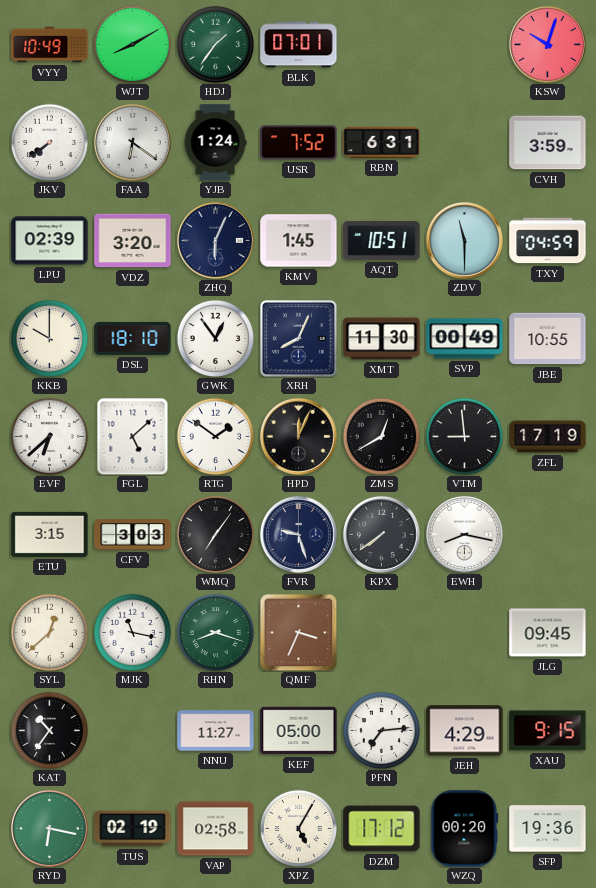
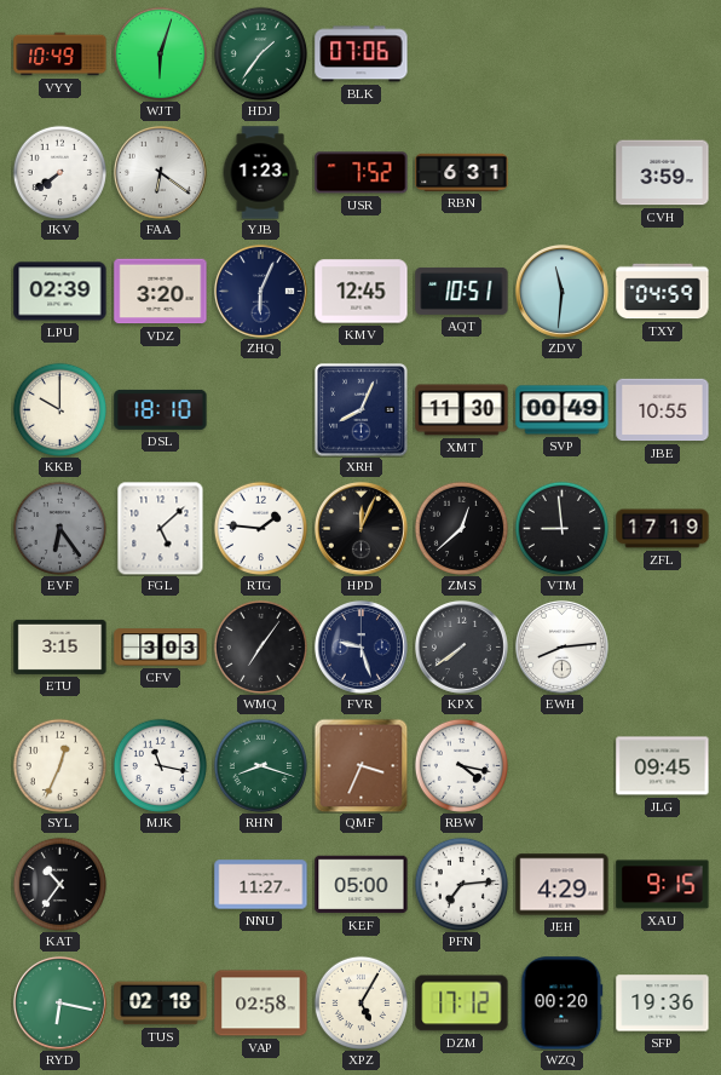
WJT: 8:10 -> 6:03 (160, 53)
BLK: 07:01 -> 07:06 (362, 54)
KSW: 10:03 -> none (547, 44)
YJB: 1:24 -> 1:23 (260, 173)
KMV: 1:45 -> 12:45 (362, 292)
ZDV: 11:30 -> 11:31 (561, 291)
GWK: 12:54 -> none (215, 338)
EVF: 6:38 -> 6:24 (59, 528)
EVF dial: white -> grey (59, 528)
RTG: 1:51 -> 1:46 (260, 528)
ZMS: 12:40 -> 12:38 (461, 528)
EWH: 8:17 -> 8:14 (561, 646)
SYL: 12:38 -> 12:34 (59, 765)
RBW: none -> 4:17 (461, 765)
TUS: 02:19 -> 02:18 (161, 1004)
